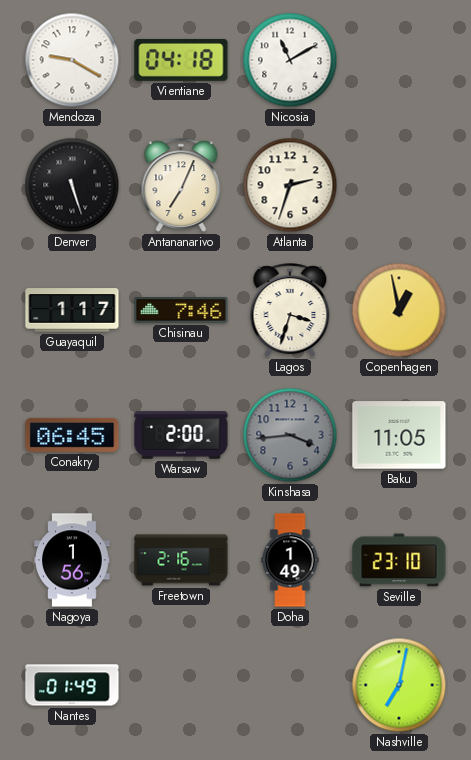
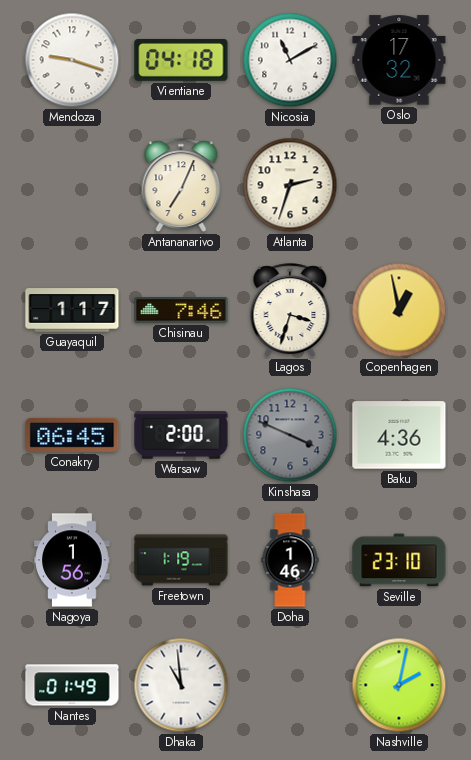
Mendoza: 9:20 -> 9:18 (72, 60)
Oslo: none -> 17:32 (399, 60)
Denver: 5:27 -> none (72, 185)
Kinshasa: 3:44 -> 3:49 (290, 435)
Baku: 11:05 -> 4:36 (399, 435)
Freetown: 2:16 -> 1:19 (181, 560)
Doha: 1:49 -> 1:46 (290, 560)
Dhaka: none -> 10:59 (181, 685)
Nashville: 7:02 -> 2:02 (399, 685)
